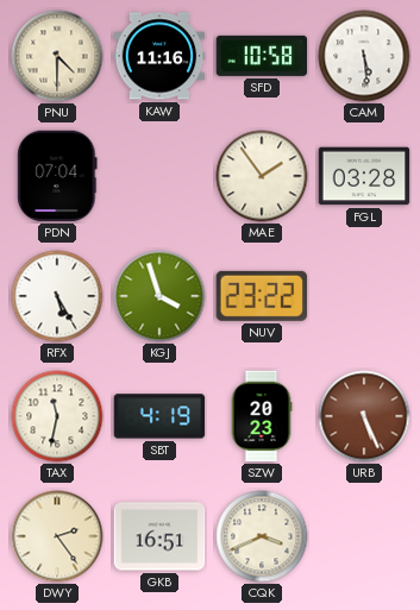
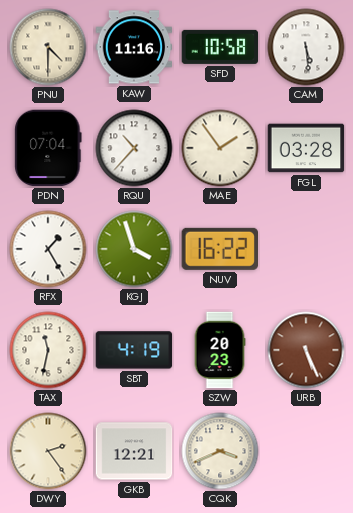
RQU: none -> 10:37 (134, 148)
RFX: 5:25 -> 1:25 (48, 249)
NUV: 23:22 -> 16:22 (219, 249)
GKB: 16:51 -> 12:21 (134, 451)
